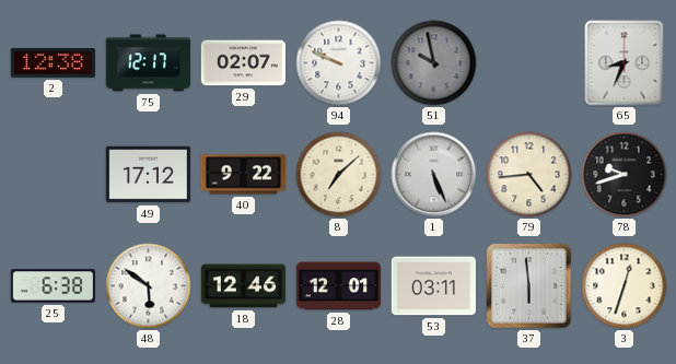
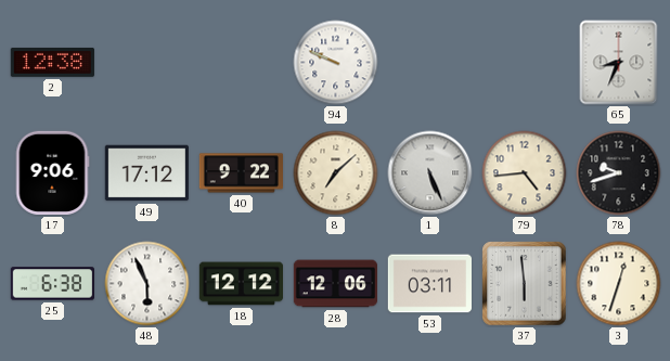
75: 12:17 -> none (148, 63)
29: 02:07 -> none (243, 63)
51: 9:58 -> none (434, 63)
17: none -> 9:06 (52, 172)
48: 5:51 -> 5:56 (147, 284)
18: 12:46 -> 12:12 (241, 284)
28: 12:01 -> 12:06 (335, 284)
